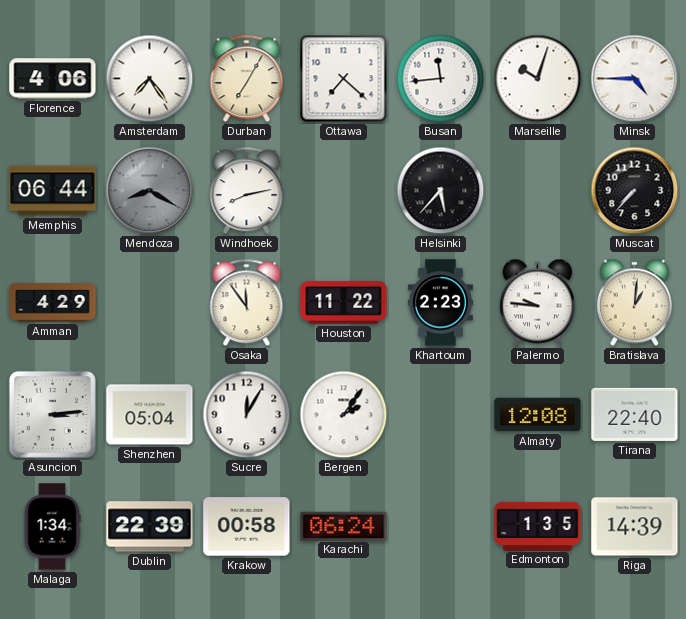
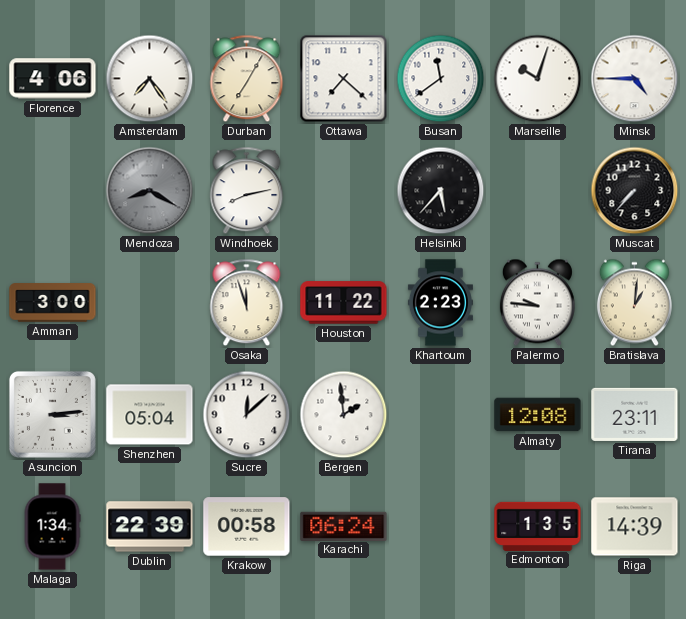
Busan: 11:44 -> 11:39 (441, 79)
Memphis: 06:44 -> none (53, 191)
Amman: 4:29 -> 3:00 (53, 303)
Osaka: 11:54 -> 11:57 (247, 303)
Sucre: 12:05 -> 12:08 (247, 415)
Bergen: 2:06 -> 1:59 (344, 415)
Tirana: 22:40 -> 23:11 (635, 414)
